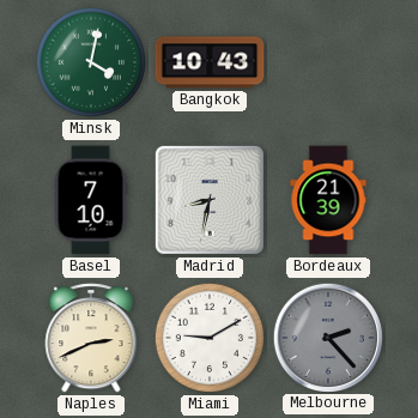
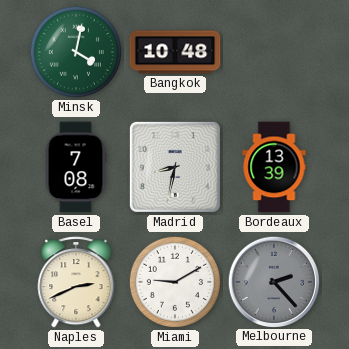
Bangkok: 10:43 -> 10:48 (175, 52)
Basel: 7:10 -> 7:08 (76, 167)
Bordeaux: 21:39 -> 13:39 (274, 167)
